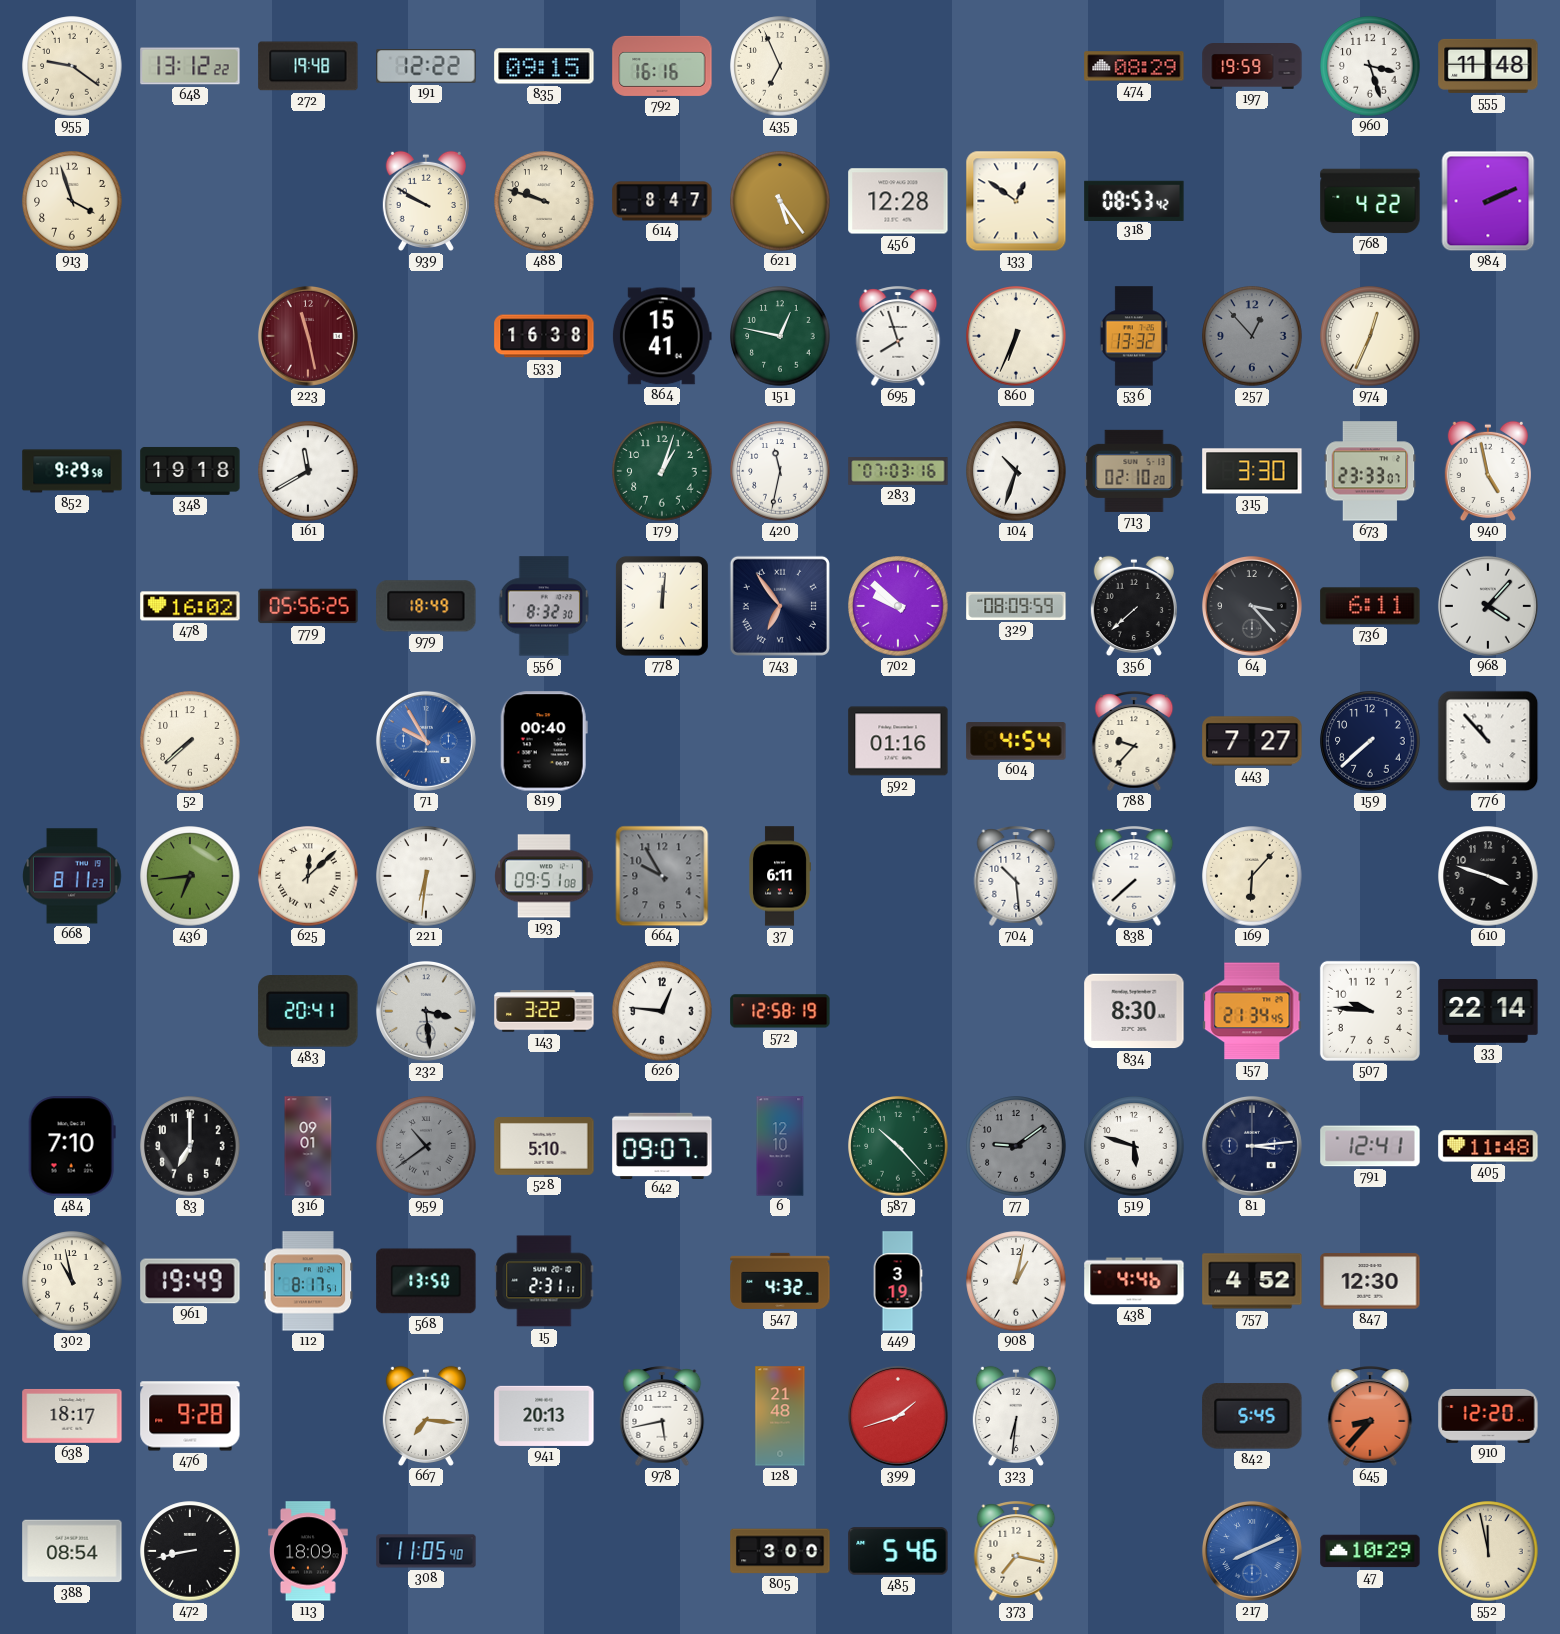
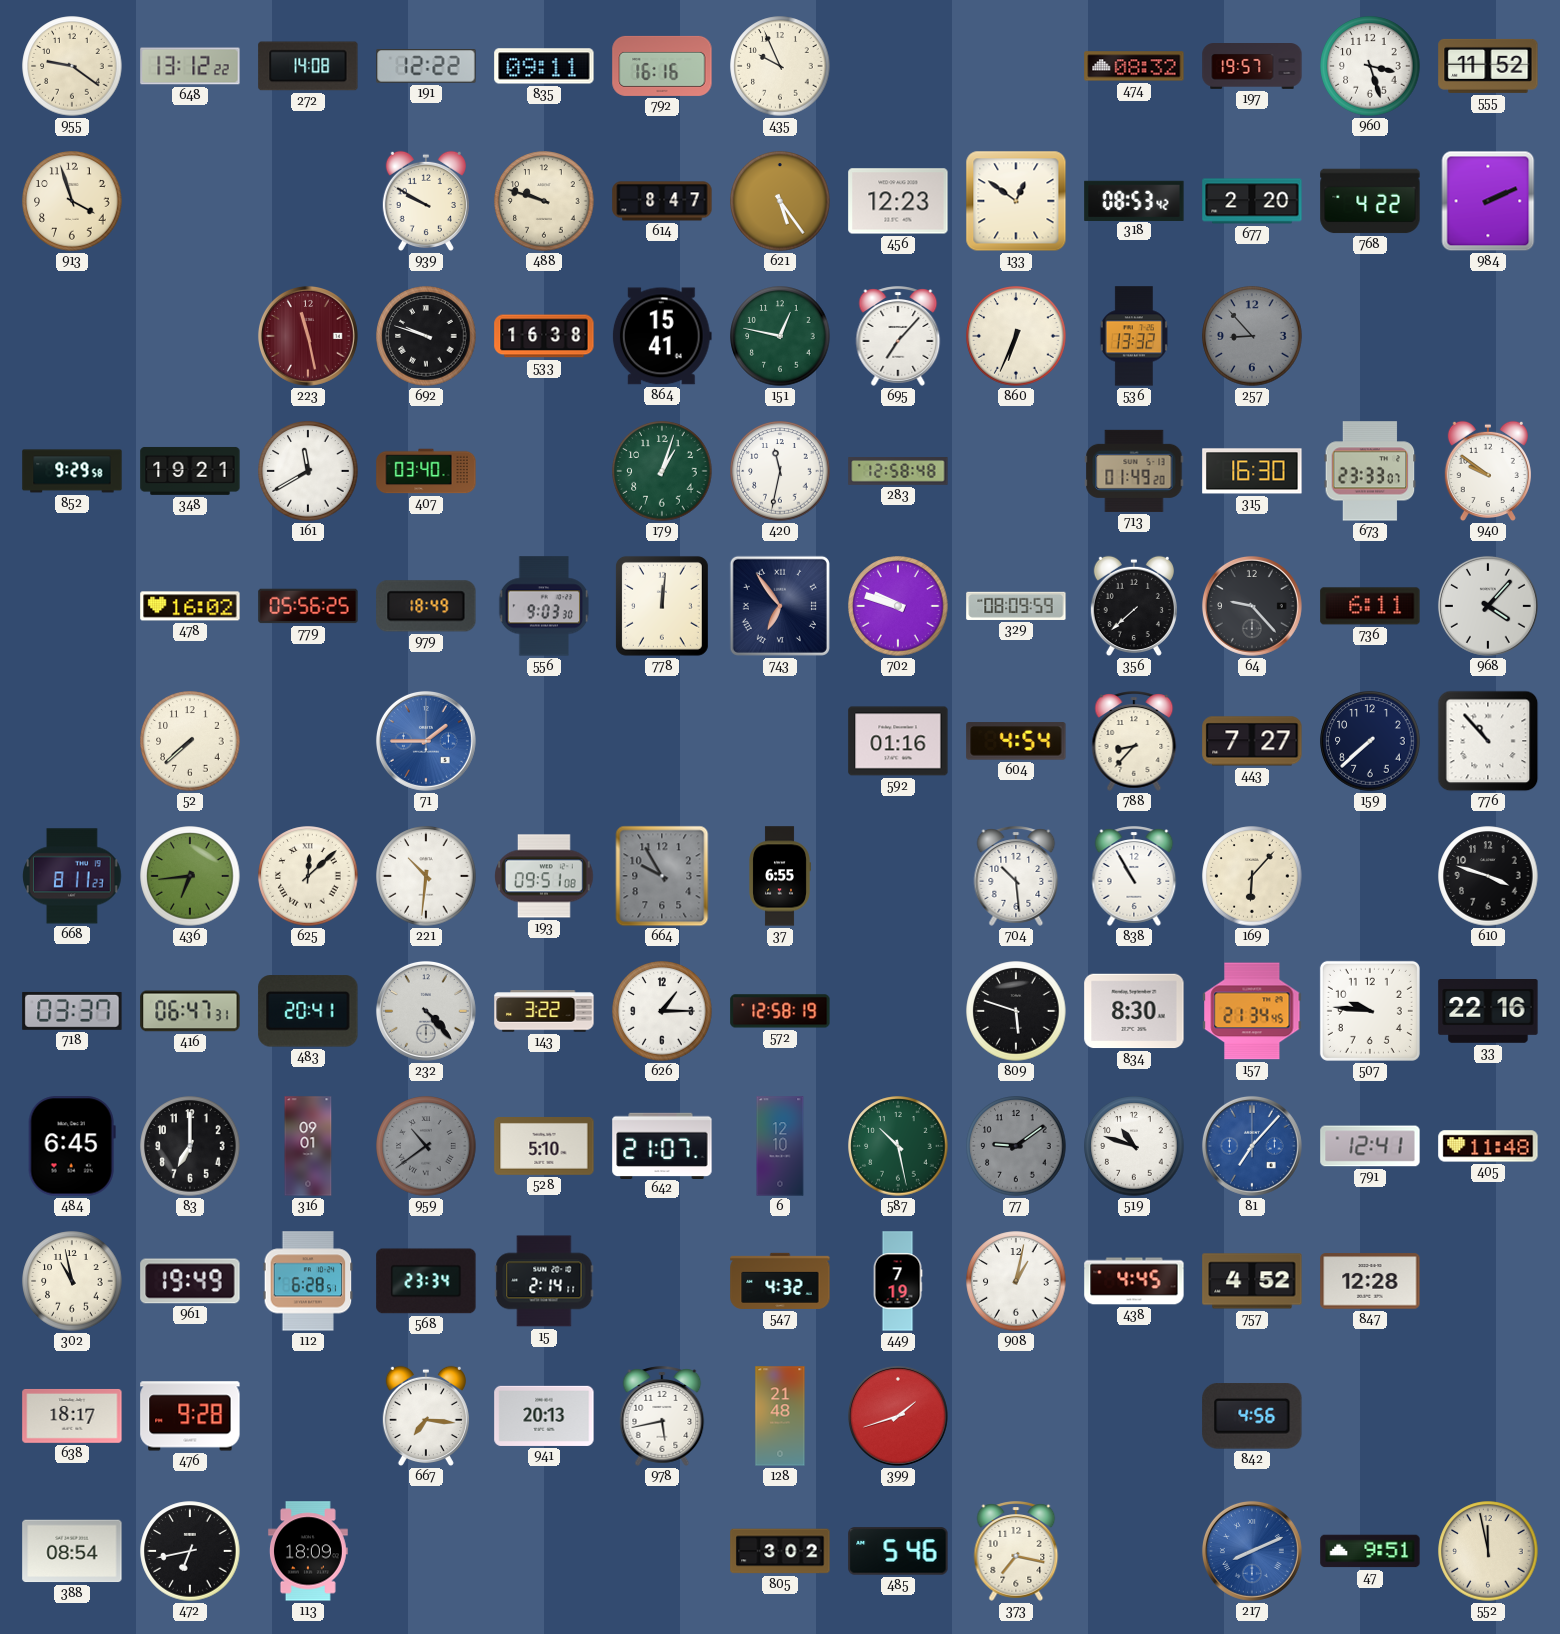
272: 19:48 -> 14:08 (308, 66)
835: 09:15 -> 09:11 (544, 66)
435: 6:56 -> 9:56 (780, 66)
474: 08:29 -> 08:32 (1134, 66)
197: 19:59 -> 19:57 (1252, 67)
555: 11:48 -> 11:52 (1488, 66)
456: 12:28 -> 12:23 (898, 201)
677: none -> 2:20 (1252, 201)
692: none -> 9:48 (426, 336)
695: 7:57 -> 7:07 (898, 336)
257: 12:53 -> 8:53 (1252, 336)
974: 12:34 -> none (1370, 336)
348: 19:18 -> 19:21 (190, 471)
407: none -> 03:40 (426, 471)
283: 07:03 -> 12:58 (898, 471)
104: 10:33 -> none (1016, 471)
713: 02:10 -> 01:49 (1134, 471)
315: 3:30 -> 16:30 (1252, 471)
940: 4:58 -> 9:51 (1488, 471)
556: 8:32 -> 9:03 (544, 606)
702: 9:52 -> 9:48 (898, 606)
64: 3:23 -> 9:23 (1252, 606)
71: 9:55 -> 1:45 (426, 741)
819: 00:40 -> none (544, 741)
788: 9:37 -> 8:37 (1134, 741)
221: 6:31 -> 10:31 (426, 876)
37: 6:11 -> 6:55 (780, 876)
838: 7:38 -> 10:55 (1134, 876)
718: none -> 03:37 (72, 1011)
416: none -> 06:47 (190, 1011)
232: 3:29 -> 4:23 (426, 1011)
626: 12:46 -> 1:15 (662, 1011)
809: none -> 5:48 (1016, 1011)
33: 22:14 -> 22:16 (1488, 1012)
484: 7:10 -> 6:45 (72, 1146)
642: 09:07 -> 21:07 (662, 1145)
587: 10:23 -> 10:28 (898, 1146)
519: 5:48 -> 10:48 (1134, 1146)
81: 3:14 -> 7:07 (1252, 1146)
81 dial: navy -> blue (1252, 1146)
112: 8:17 -> 6:28 (308, 1281)
568: 13:50 -> 23:34 (426, 1281)
15: 2:31 -> 2:14 (544, 1281)
449: 3:19 -> 7:19 (898, 1281)
438: 4:46 -> 4:45 (1134, 1281)
847: 12:30 -> 12:28 (1370, 1281)
323: 6:31 -> none (1016, 1416)
842: 5:45 -> 4:56 (1252, 1417)
645: 8:37 -> none (1370, 1416)
910: 12:20 -> none (1488, 1416)
472: 8:43 -> 6:43 (190, 1551)
308: 11:05 -> none (426, 1551)
805: 3:00 -> 3:02 (780, 1551)
47: 10:29 -> 9:51 (1370, 1551)
